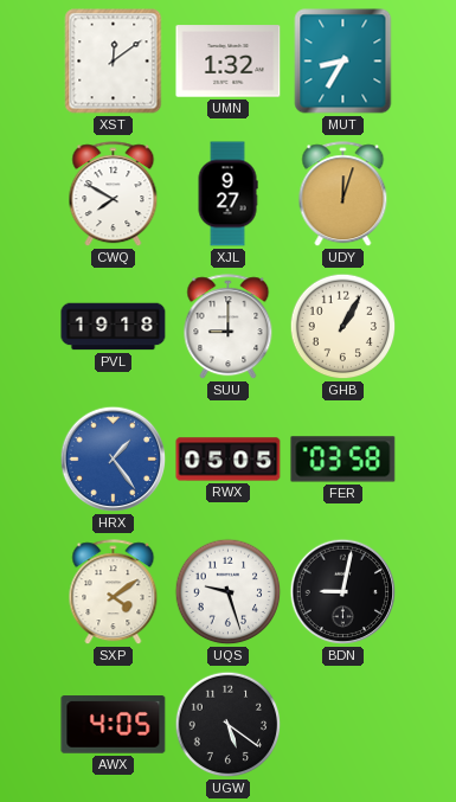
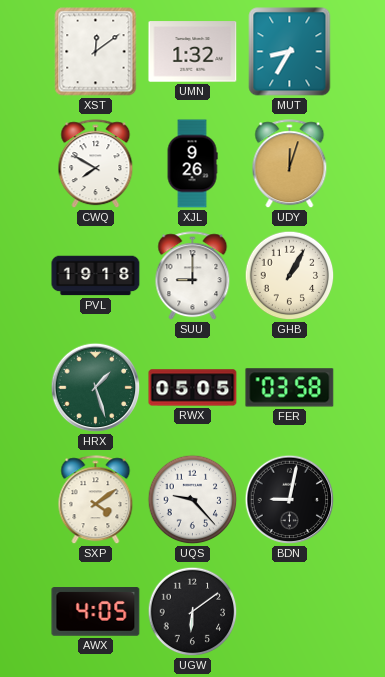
XJL: 9:27 -> 9:26 (192, 164)
HRX: 1:24 -> 1:27 (96, 388)
HRX dial: blue -> green (96, 388)
UQS: 9:27 -> 9:23 (193, 500)
UGW: 5:21 -> 6:09 (193, 612)
